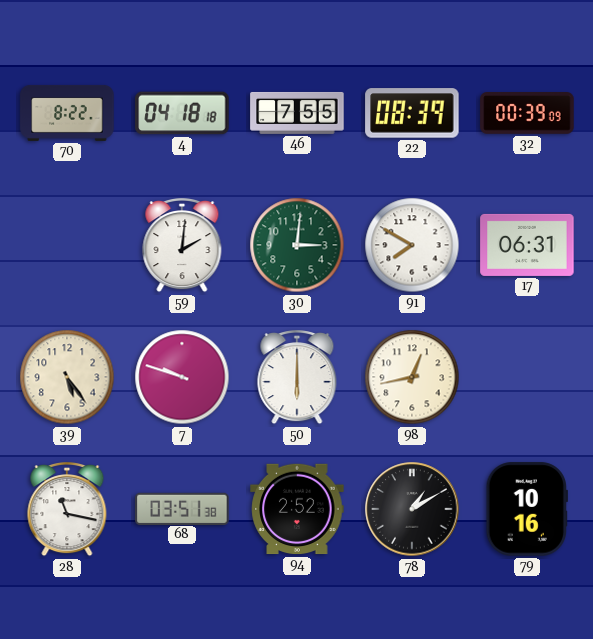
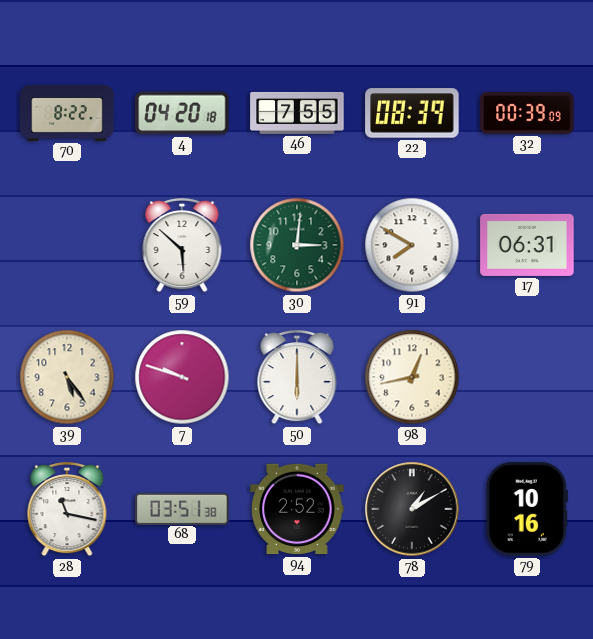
4: 04:18 -> 04:20 (182, 113)
59: 2:01 -> 5:52 (182, 245)
